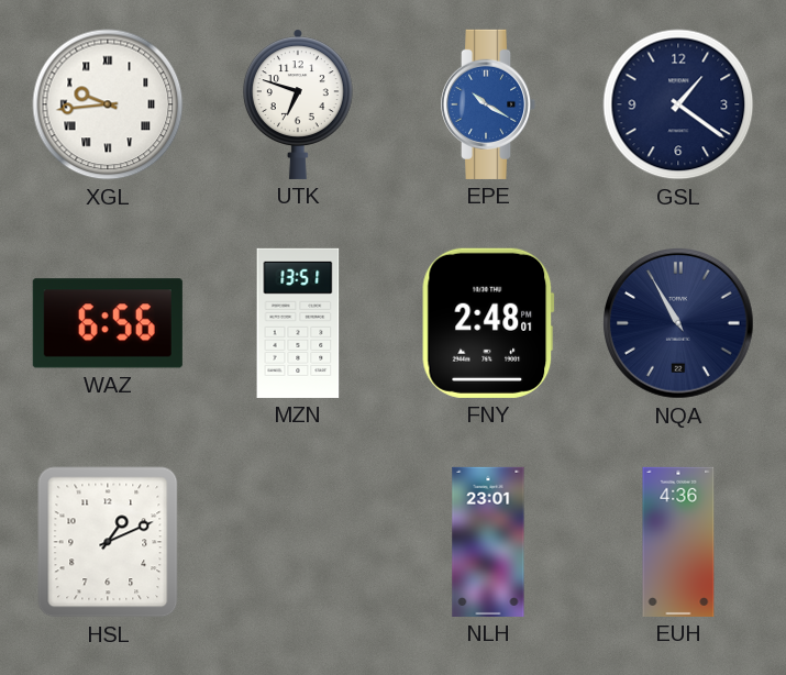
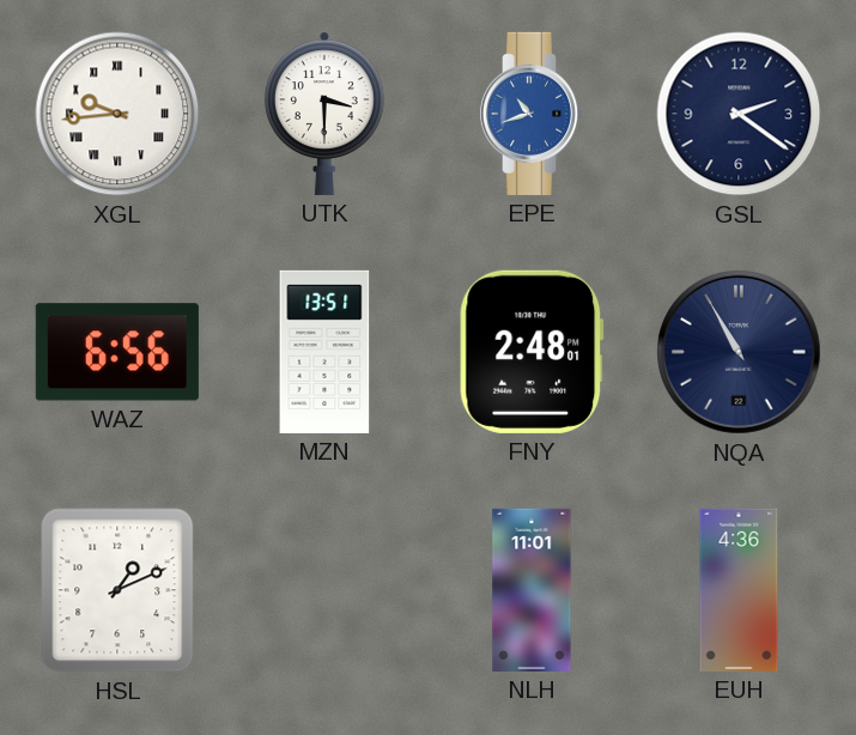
UTK: 6:48 -> 3:30 (324, 114)
EPE: 10:20 -> 10:42 (532, 114)
GSL: 1:21 -> 2:21 (739, 114)
NLH: 23:01 -> 11:01 (532, 590)
